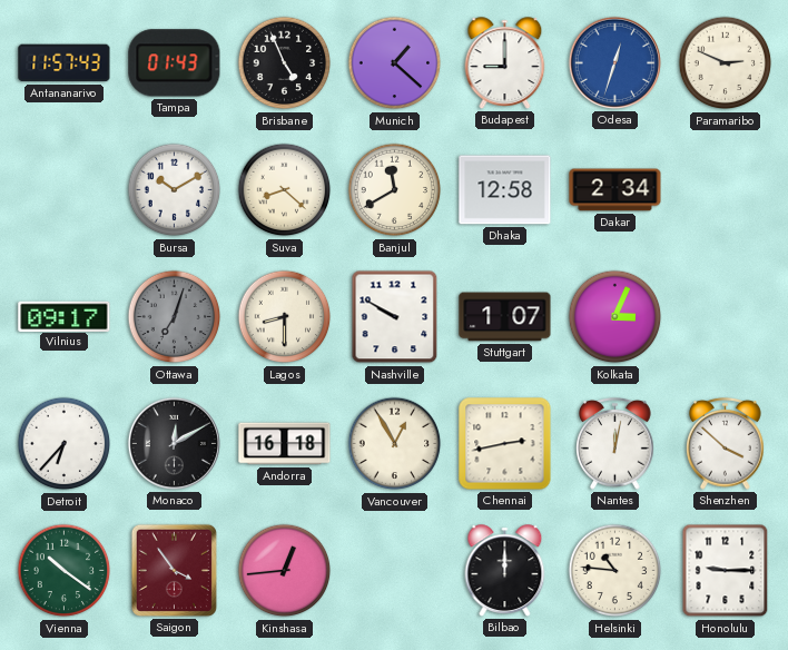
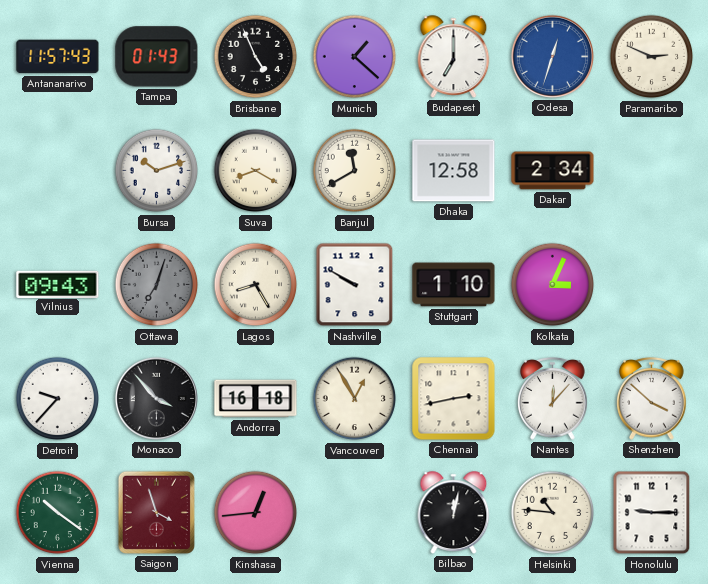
Budapest: 9:00 -> 7:00 (454, 57)
Bursa: 10:10 -> 10:12 (157, 171)
Suva: 8:22 -> 8:20 (256, 171)
Vilnius: 09:17 -> 09:43 (58, 284)
Lagos: 8:30 -> 8:25 (256, 285)
Stuttgart: 1:07 -> 1:10 (454, 285)
Detroit: 6:37 -> 9:37 (58, 399)
Monaco: 12:10 -> 3:53 (156, 398)
Nantes: 12:02 -> 12:07 (553, 399)
Saigon: 3:54 -> 3:57 (156, 512)
Bilbao: 12:00 -> 12:02 (454, 513)
